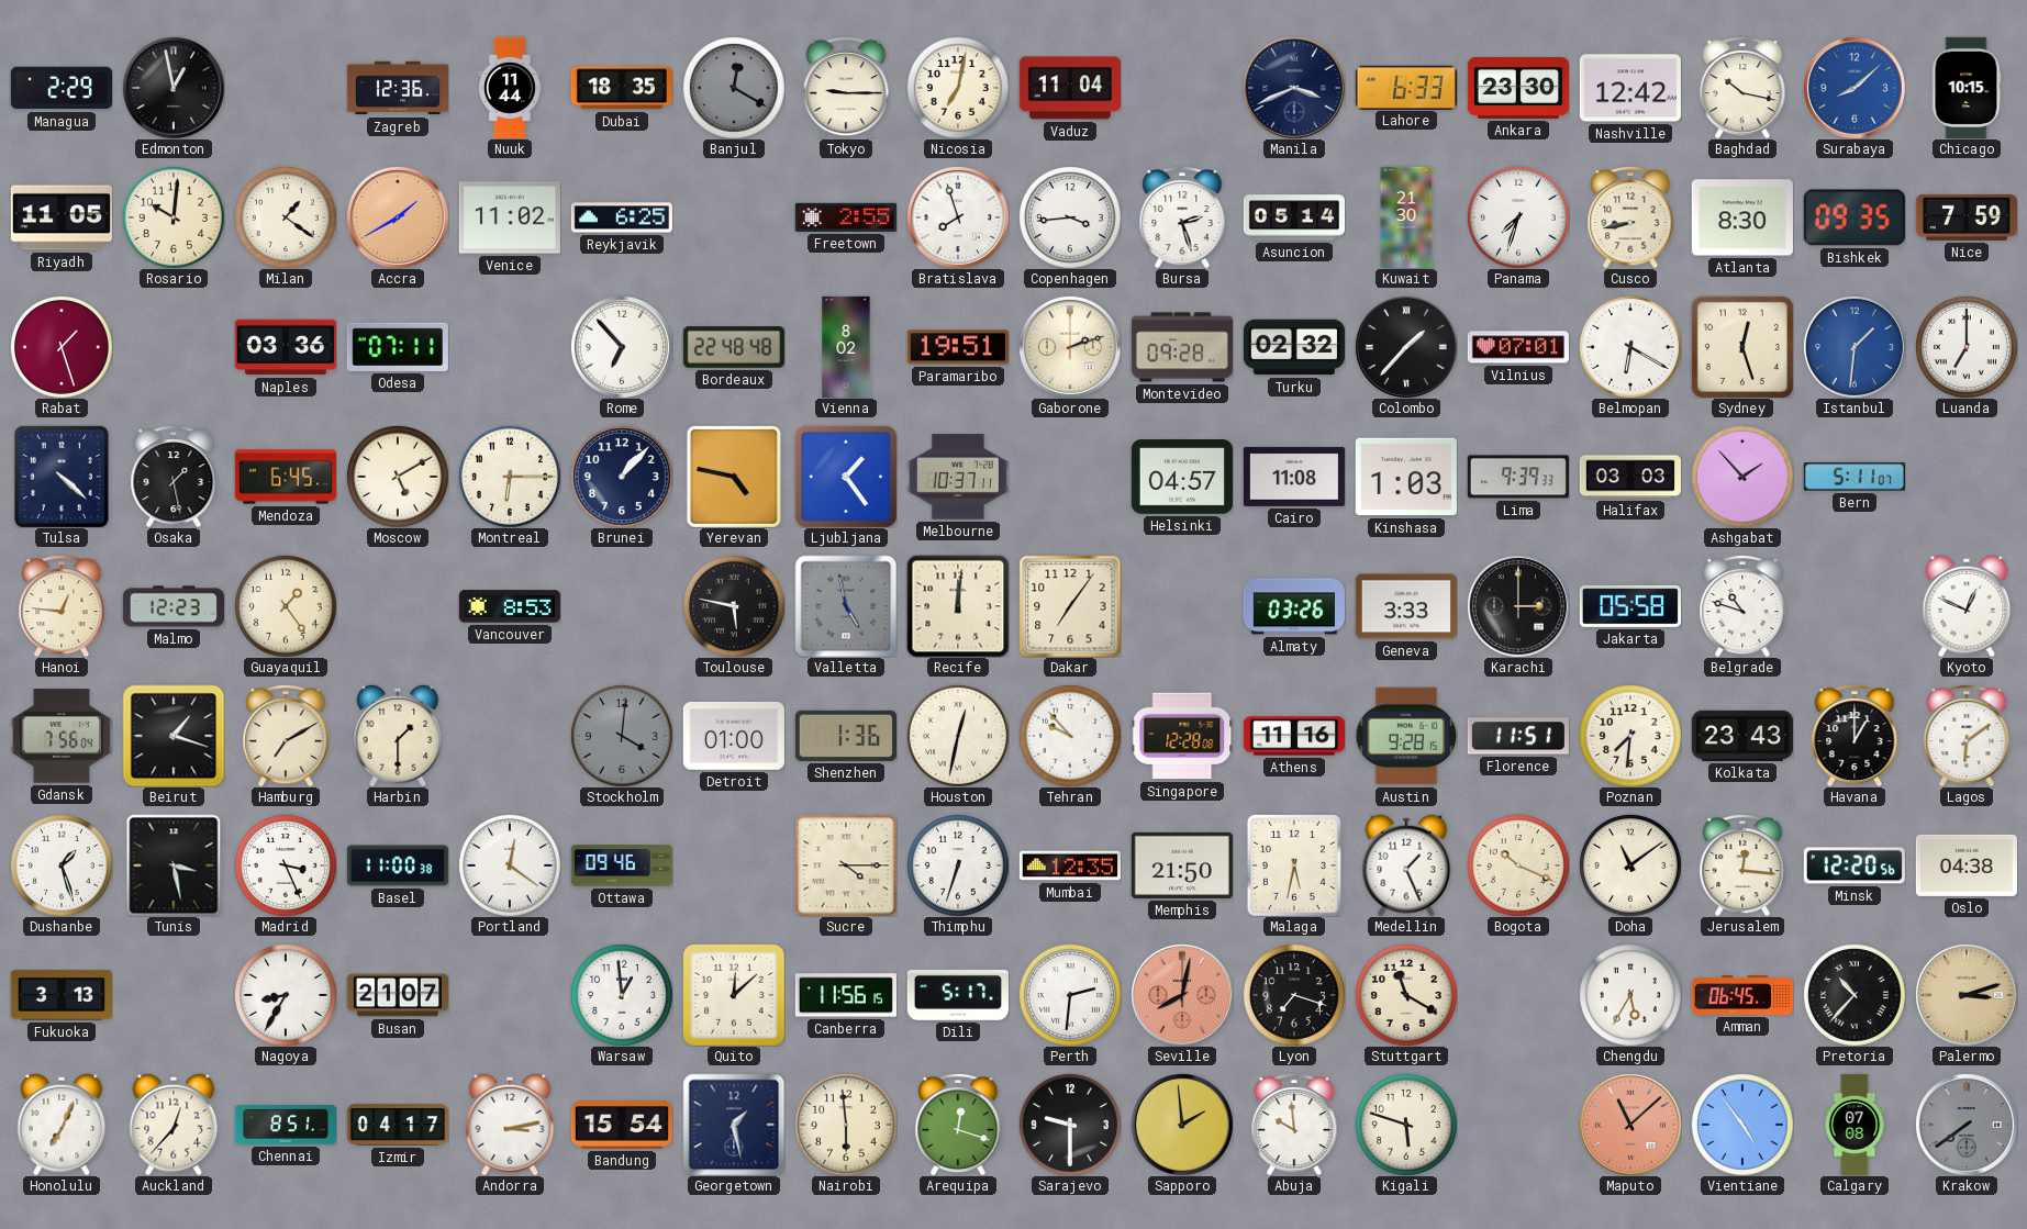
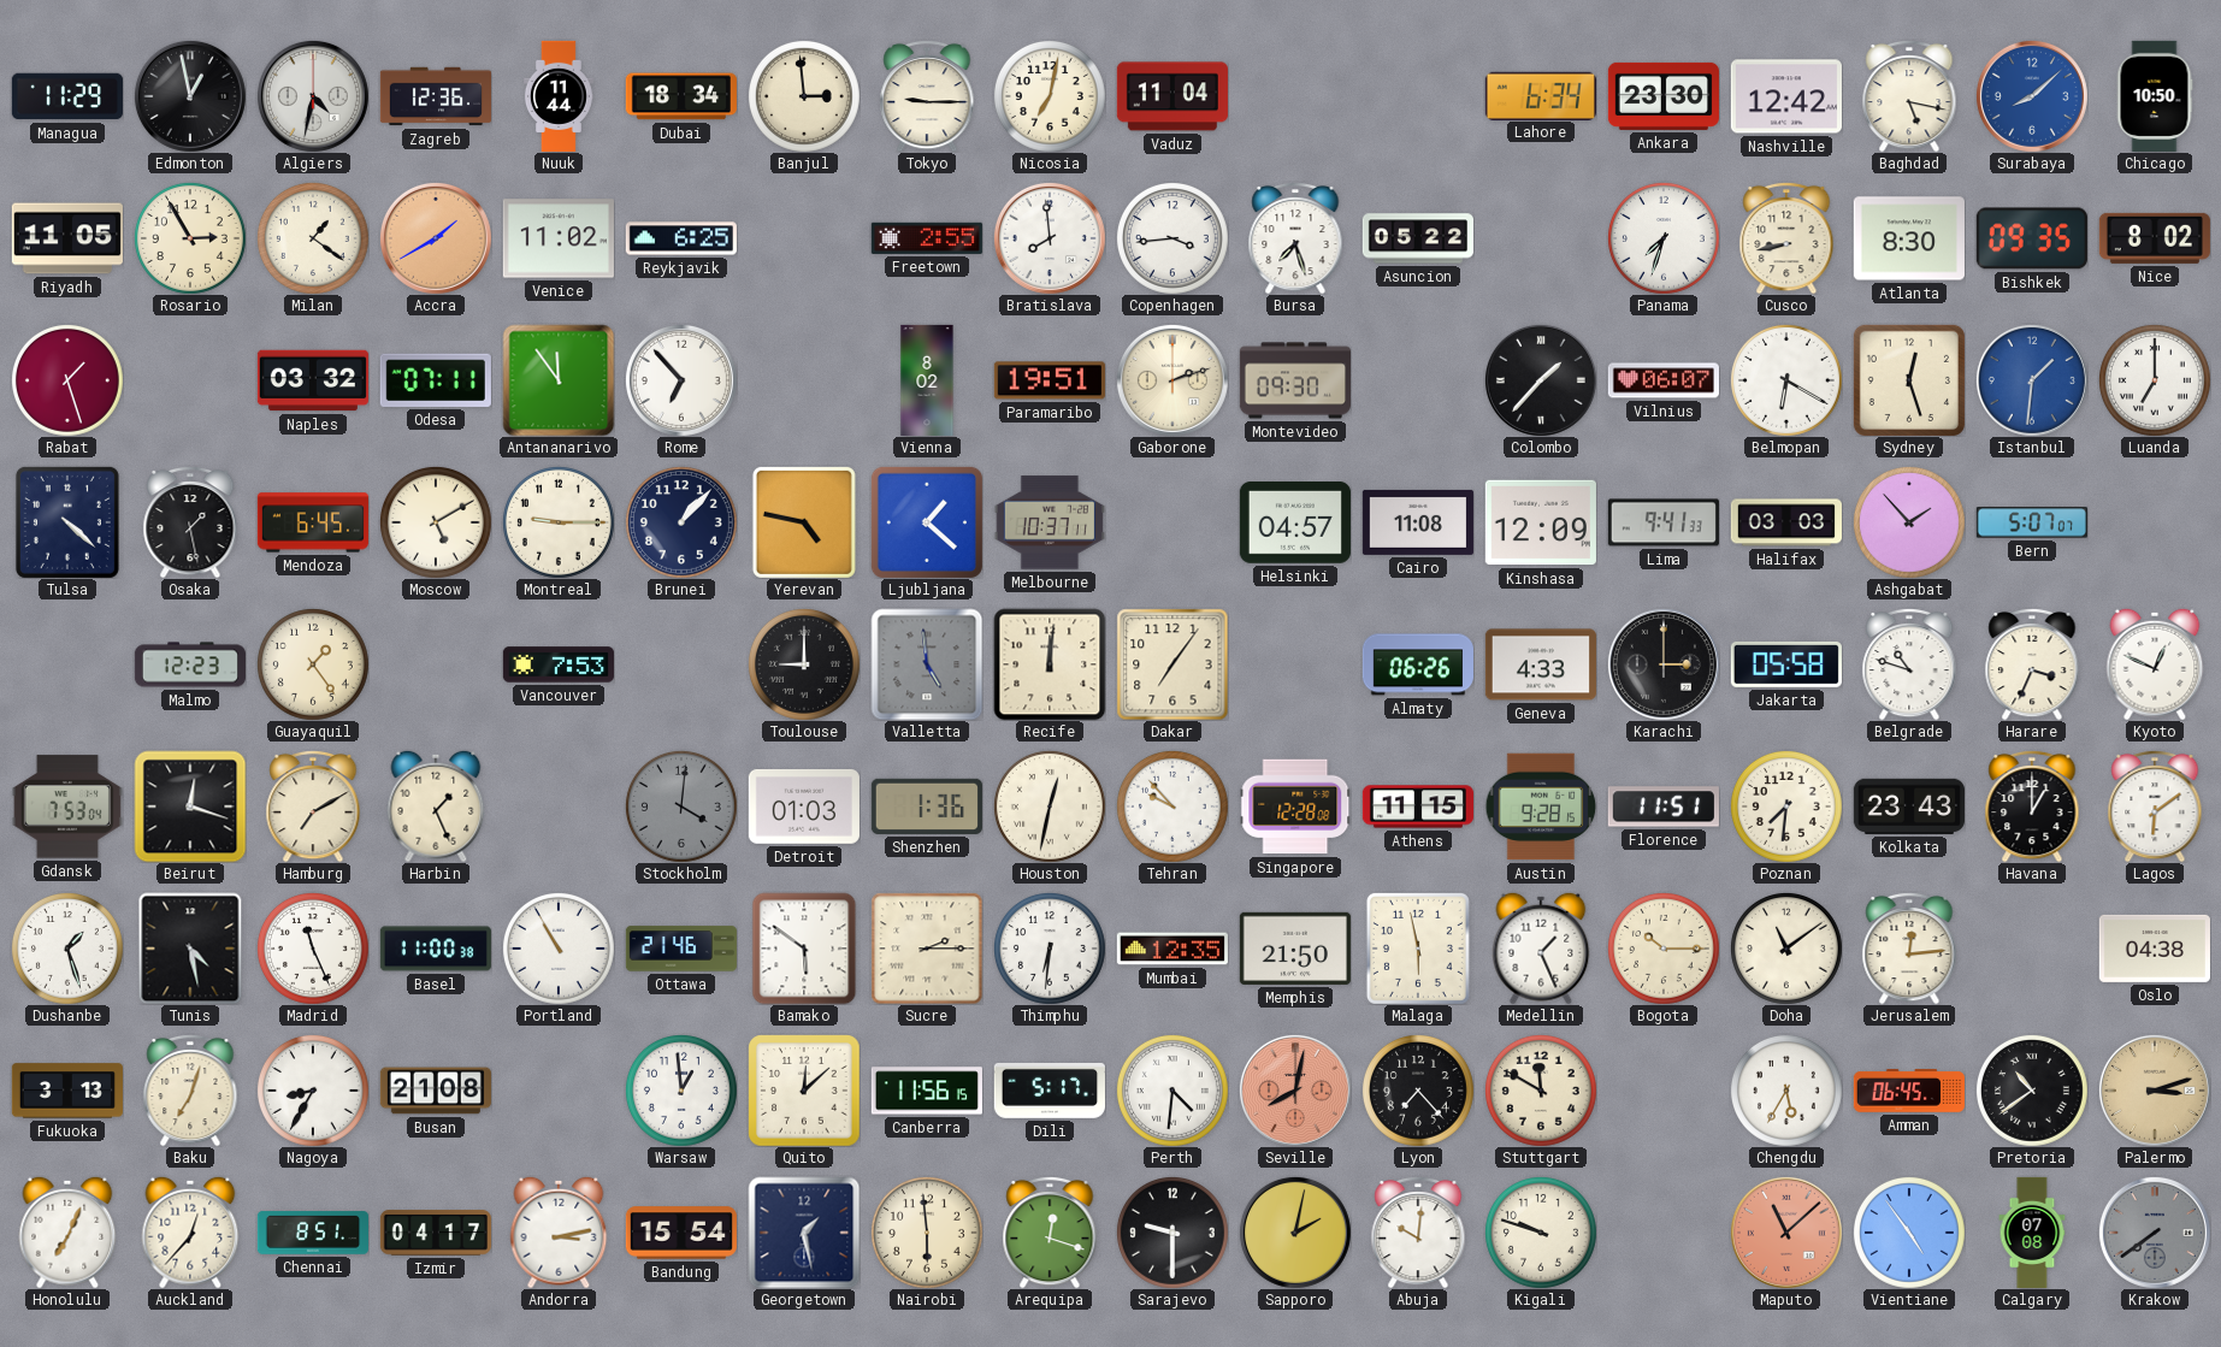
Managua: 2:29 -> 11:29 (67, 96)
Algiers: none -> 4:32 (313, 96)
Dubai: 18:35 -> 18:34 (681, 96)
Banjul: 12:20 -> 2:59 (804, 96)
Banjul dial: grey -> cream (804, 96)
Manila: 3:41 -> none (1294, 88)
Lahore: 6:33 -> 6:34 (1541, 95)
Baghdad: 10:17 -> 5:17 (1909, 96)
Chicago: 10:15 -> 10:50 (2155, 96)
Rosario: 10:01 -> 2:55 (190, 238)
Bratislava: 7:57 -> 7:59 (1050, 238)
Bursa: 2:27 -> 7:27 (1295, 238)
Asuncion: 05:14 -> 05:22 (1417, 238)
Kuwait: 21:30 -> none (1406, 216)
Nice: 7:59 -> 8:02 (2155, 238)
Naples: 03:36 -> 03:32 (313, 380)
Antananarivo: none -> 11:54 (559, 380)
Bordeaux: 22:48 -> none (734, 347)
Montevideo: 09:28 -> 09:30 (1294, 380)
Turku: 02:32 -> none (1294, 347)
Vilnius: 07:01 -> 06:07 (1664, 380)
Montreal: 6:15 -> 9:15 (559, 522)
Ljubljana: 1:24 -> 1:22 (927, 522)
Kinshasa: 1:03 -> 12:09 (1541, 522)
Lima: 9:39 -> 9:41 (1664, 522)
Bern: 5:11 -> 5:07 (2032, 522)
Hanoi: 12:46 -> none (62, 606)
Vancouver: 8:53 -> 7:53 (559, 664)
Toulouse: 5:47 -> 9:00 (804, 664)
Valletta: 4:58 -> 4:59 (927, 664)
Almaty: 03:26 -> 06:26 (1418, 664)
Geneva: 3:33 -> 4:33 (1541, 664)
Harare: none -> 3:34 (2032, 664)
Gdansk: 7:56 -> 7:53 (67, 807)
Beirut: 1:18 -> 12:18 (190, 807)
Harbin: 1:30 -> 1:26 (436, 807)
Detroit: 01:00 -> 01:03 (804, 807)
Athens: 11:16 -> 11:15 (1417, 807)
Tunis: 3:28 -> 4:28 (190, 949)
Madrid: 3:26 -> 11:26 (313, 949)
Portland: 12:21 -> 10:55 (559, 949)
Ottawa: 09:46 -> 21:46 (681, 949)
Bamako: none -> 5:51 (804, 949)
Sucre: 4:15 -> 2:15 (927, 949)
Thimphu: 6:33 -> 6:31 (1050, 949)
Malaga: 5:32 -> 5:58 (1418, 949)
Bogota: 10:19 -> 10:15 (1664, 949)
Jerusalem: 12:16 -> 12:14 (1909, 949)
Minsk: 12:20 -> none (1855, 865)
Baku: none -> 7:03 (190, 1091)
Busan: 21:07 -> 21:08 (436, 1091)
Perth: 2:31 -> 4:31 (1172, 1091)
Lyon: 7:18 -> 7:23 (1418, 1091)
Stuttgart: 11:20 -> 11:50 (1541, 1091)
Pretoria: 10:37 -> 10:39 (2032, 1091)
Sapporo: 1:59 -> 2:02 (1295, 1233)
Abuja: 9:59 -> 10:01 (1418, 1233)
Kigali: 5:48 -> 9:48 (1541, 1233)
